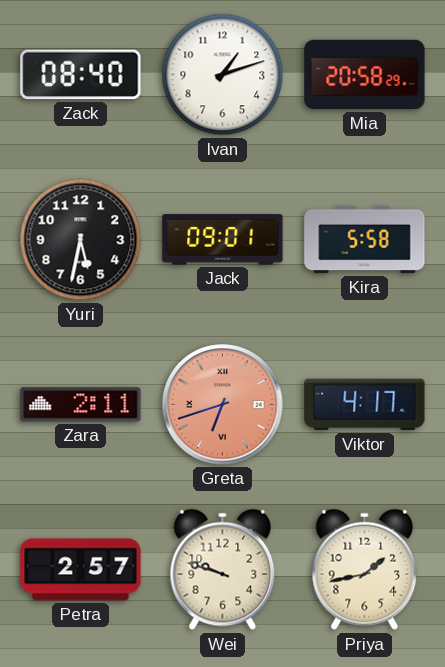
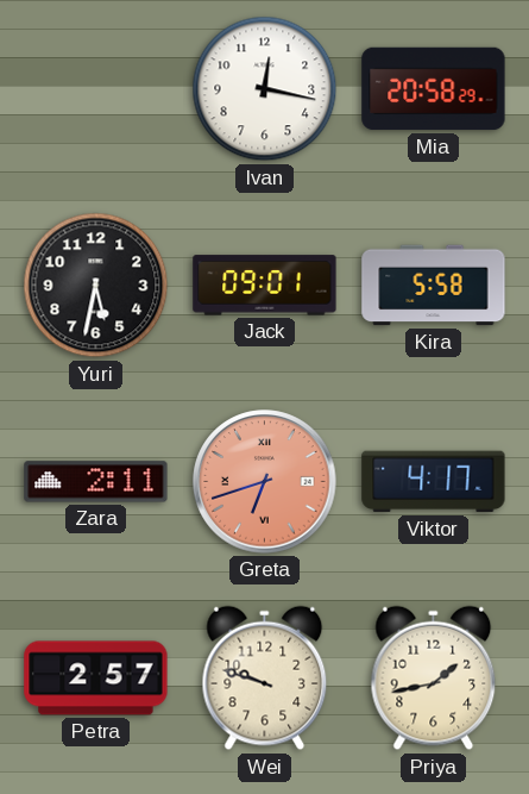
Zack: 08:40 -> none (81, 75)
Ivan: 1:12 -> 12:17 (265, 89)
